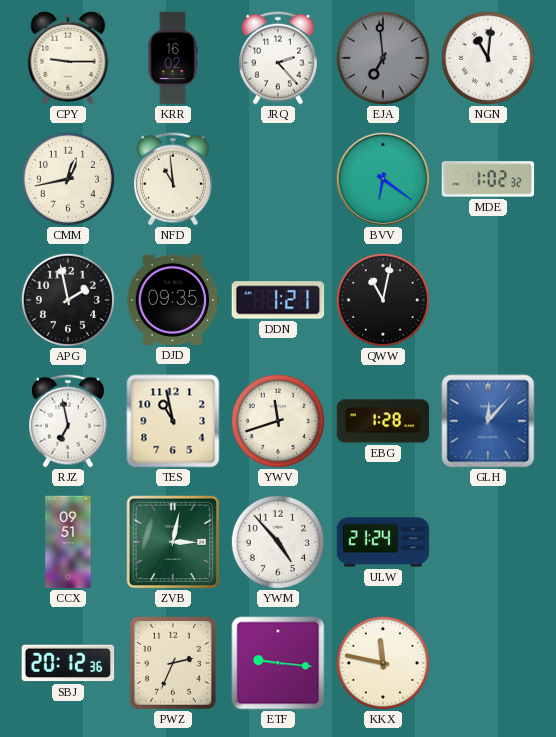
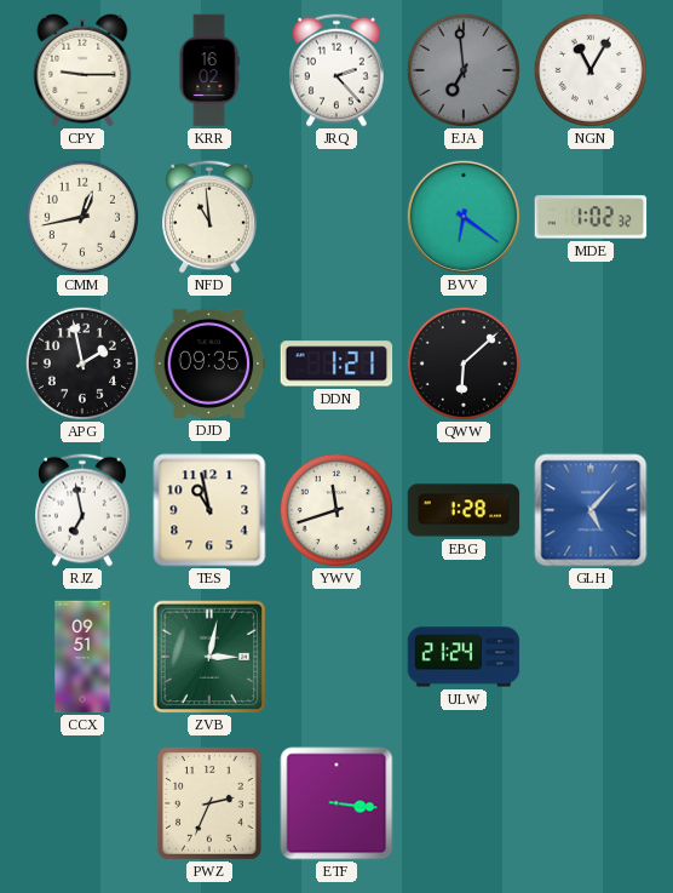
NGN: 11:01 -> 11:05 (591, 70)
QWW: 11:02 -> 6:08 (464, 364)
GLH: 12:07 -> 5:07 (591, 510)
YWM: 4:53 -> none (278, 542)
SBJ: 20:12 -> none (68, 663)
ETF: 9:16 -> 3:16 (336, 803)
KKX: 11:47 -> none (383, 663)
